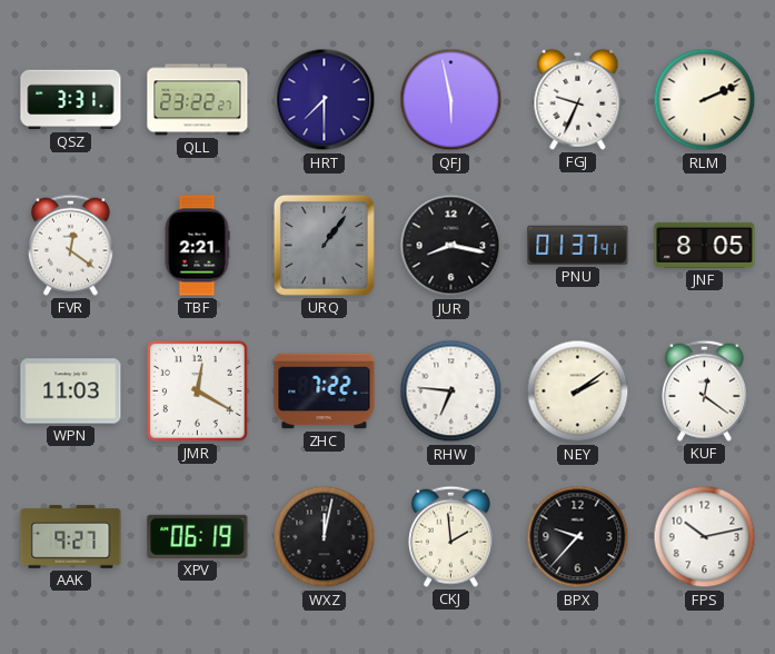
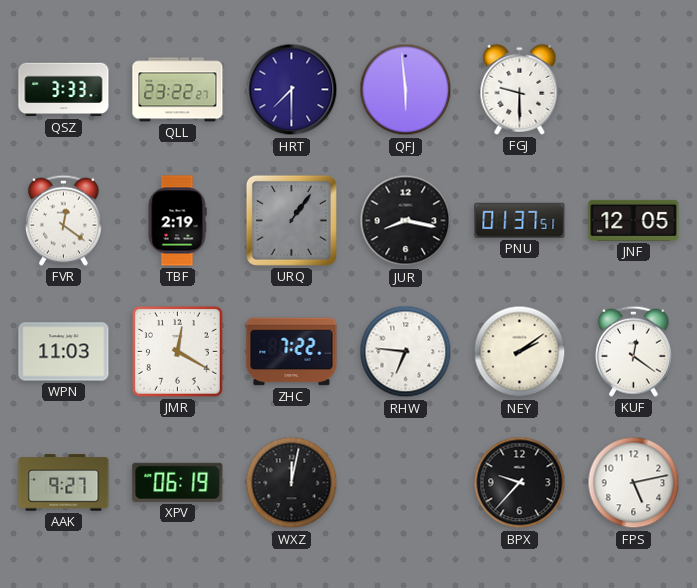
QSZ: 3:31 -> 3:33 (64, 90)
QFJ: 5:58 -> 5:59 (406, 90)
FGJ: 9:34 -> 9:30 (520, 89)
RLM: 2:11 -> none (705, 100)
TBF: 2:21 -> 2:19 (177, 221)
PNU: 01:37:41 -> 01:37:51 (520, 220)
JNF: 8:05 -> 12:05 (634, 220)
CKJ: 1:59 -> none (450, 536)
FPS: 10:13 -> 5:13 (634, 483)
